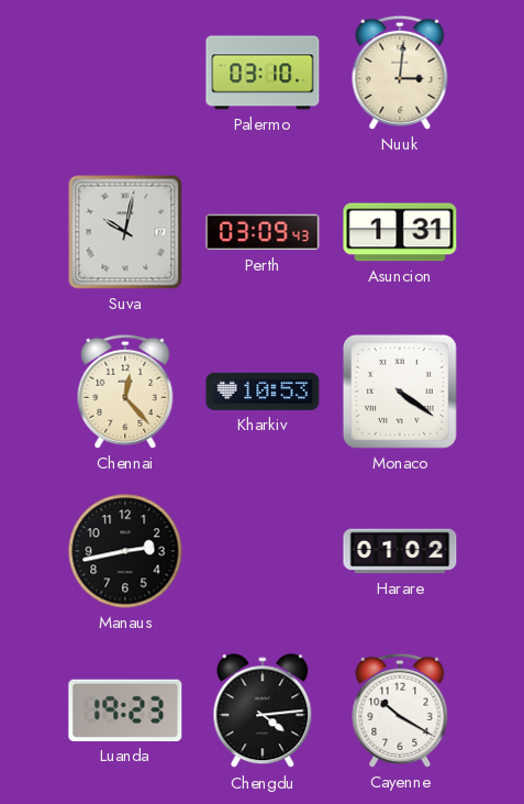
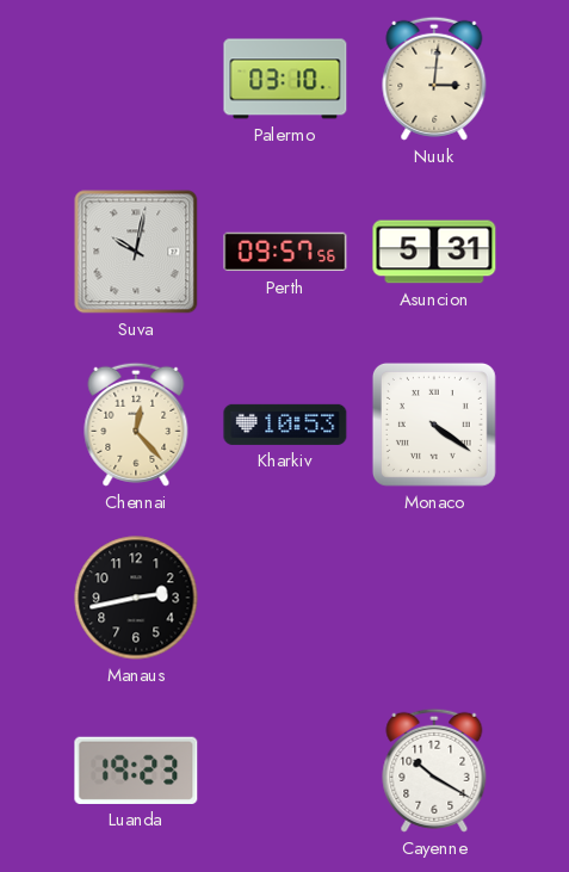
Perth: 03:09 -> 09:57 (285, 252)
Asuncion: 1:31 -> 5:31 (434, 252)
Harare: 01:02 -> none (400, 551)
Chengdu: 4:14 -> none (263, 712)
